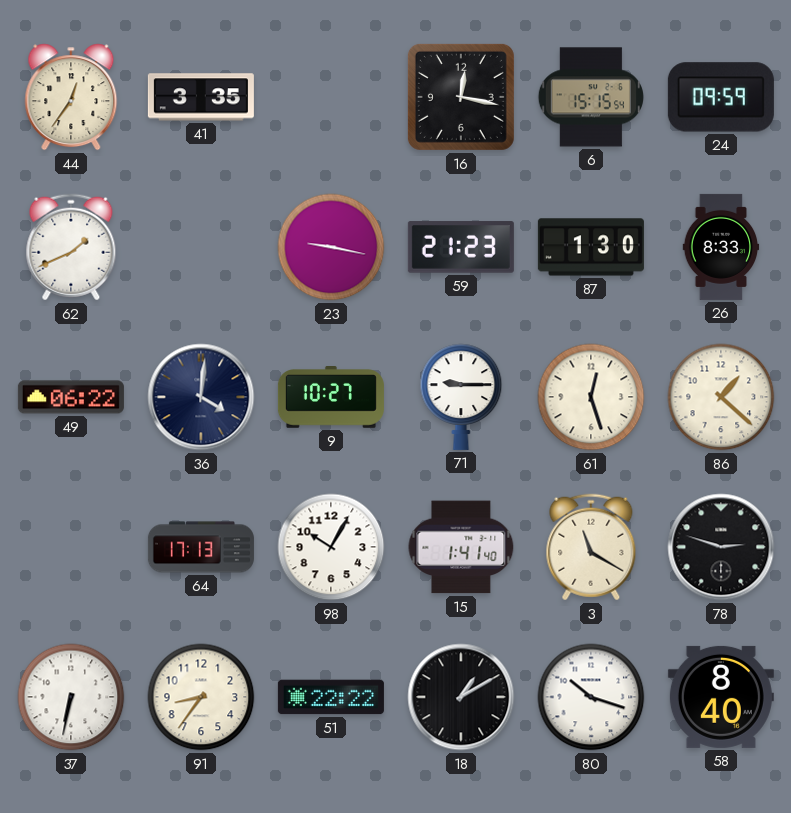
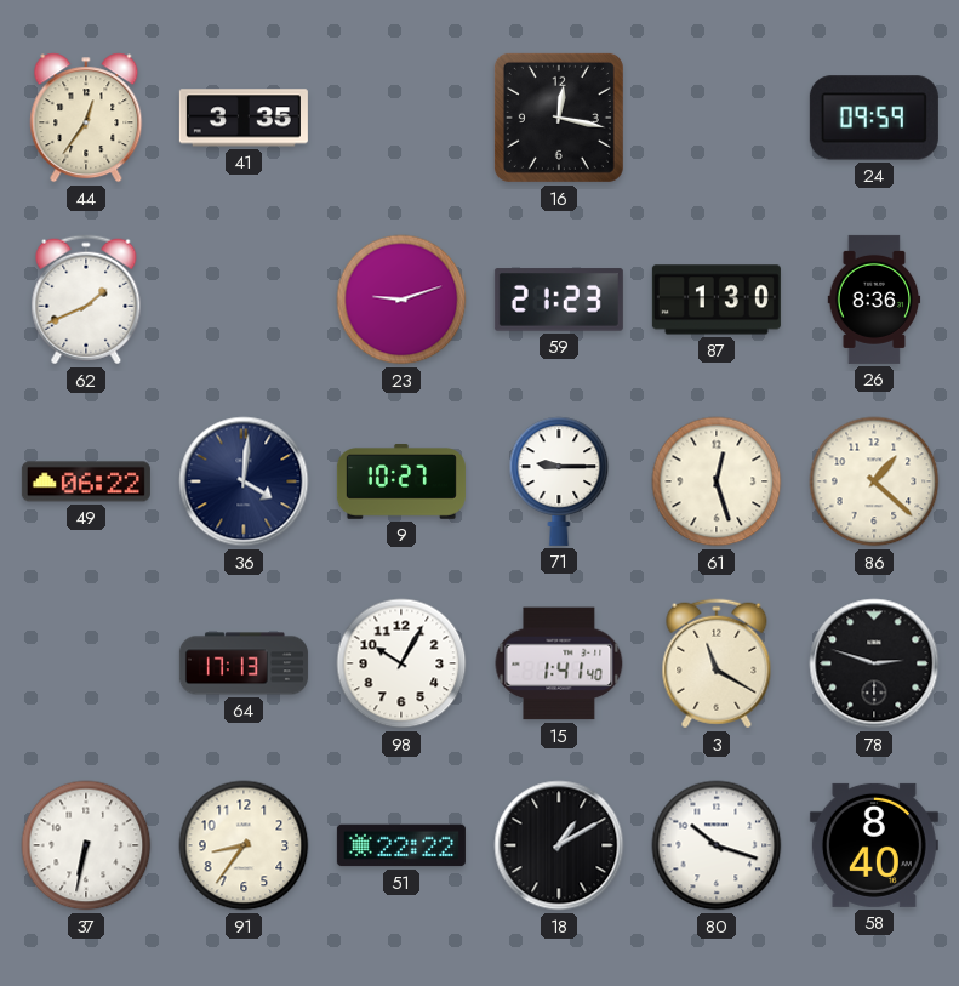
6: 15:15 -> none (591, 97)
23: 9:17 -> 9:12 (401, 300)
26: 8:33 -> 8:36 (874, 300)
